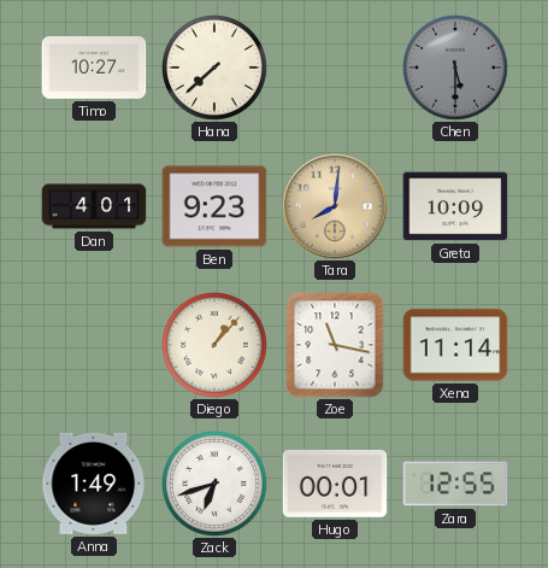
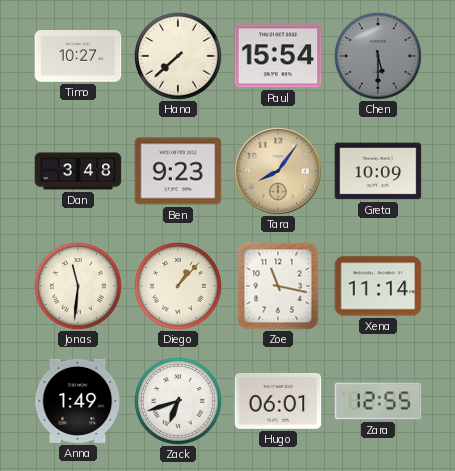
Paul: none -> 15:54 (278, 56)
Dan: 4:01 -> 3:48 (78, 171)
Tara: 8:01 -> 8:06 (279, 172)
Jonas: none -> 11:31 (79, 287)
Hugo: 00:01 -> 06:01 (278, 402)
